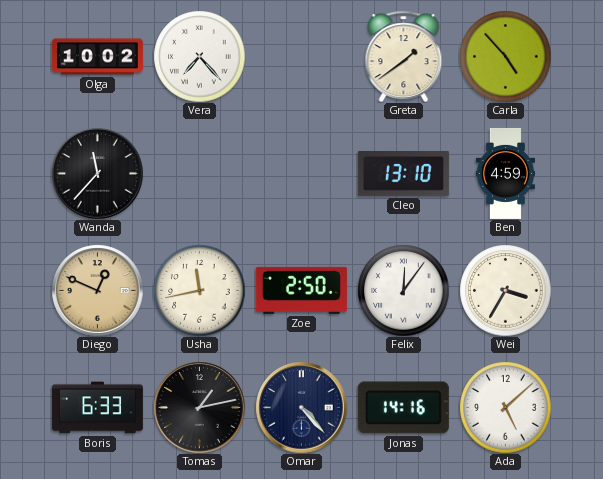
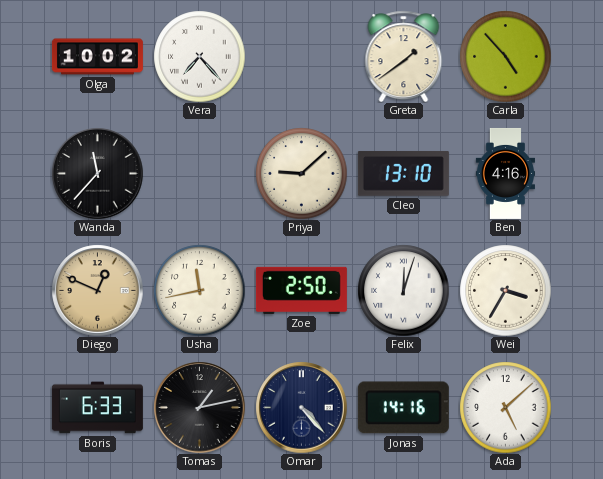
Priya: none -> 9:08 (301, 173)
Ben: 4:59 -> 4:16 (505, 173)
Felix: 12:06 -> 12:03 (403, 290)
